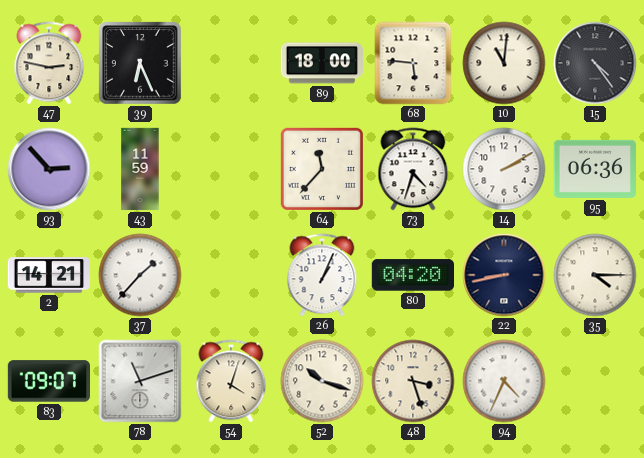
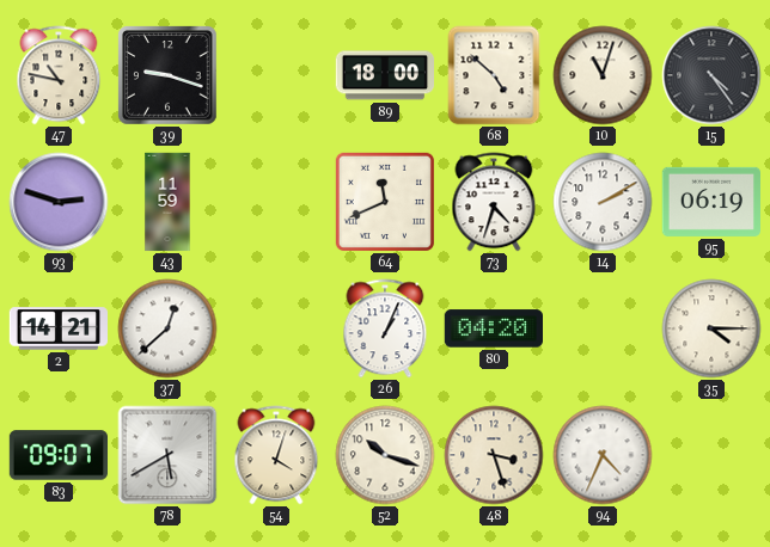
47: 2:47 -> 10:47 (59, 75)
39: 6:26 -> 9:18 (167, 75)
68: 5:46 -> 4:52 (494, 75)
10: 11:01 -> 11:03 (603, 75)
93: 2:53 -> 2:48 (59, 202)
64: 11:37 -> 11:41 (385, 202)
95: 06:36 -> 06:19 (710, 202)
37: 1:37 -> 12:38 (167, 328)
22: 8:43 -> none (504, 275)
78: 11:12 -> 5:40 (167, 455)
